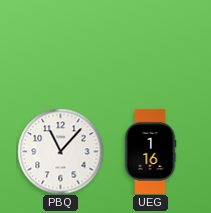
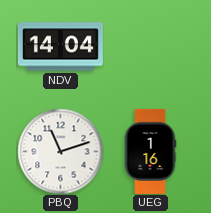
NDV: none -> 14:04 (60, 47)
PBQ: 11:07 -> 11:12 (60, 151)
